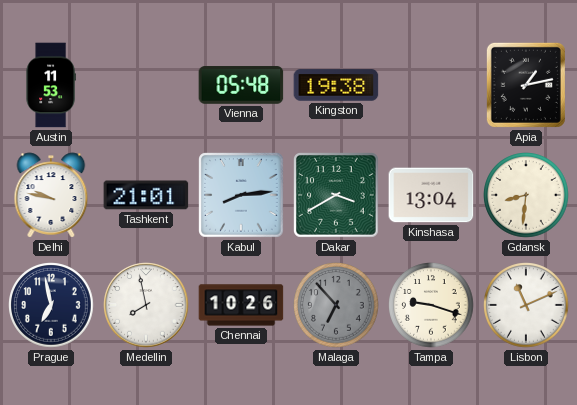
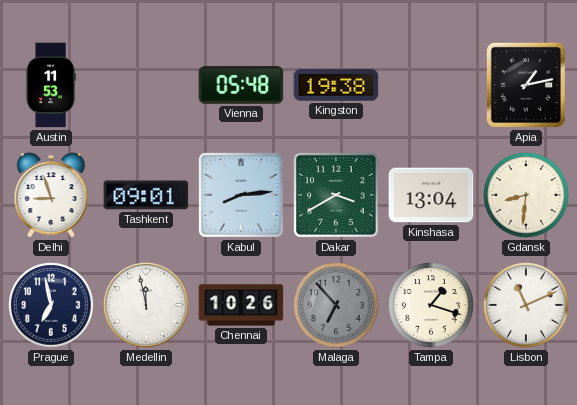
Delhi: 9:47 -> 8:57 (51, 195)
Tashkent: 21:01 -> 09:01 (146, 195)
Medellin: 7:58 -> 11:58 (146, 305)
Tampa: 9:18 -> 1:18 (431, 305)
